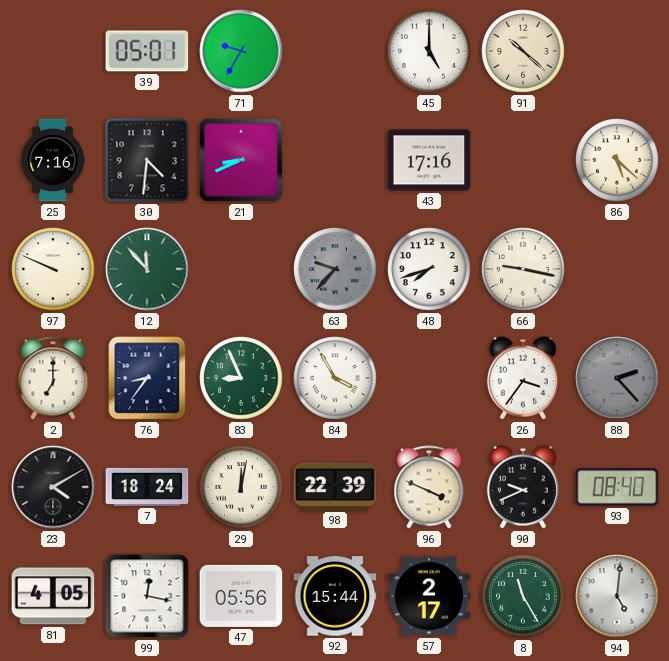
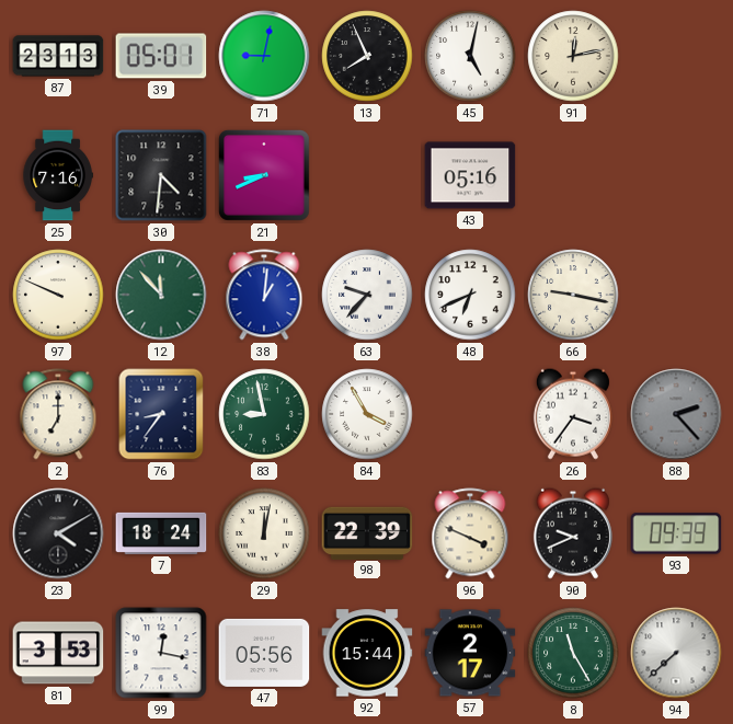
87: none -> 23:13 (58, 56)
71: 9:35 -> 9:02 (264, 56)
13: none -> 7:56 (367, 56)
45: 5:00 -> 5:02 (470, 56)
91: 10:22 -> 12:13 (573, 56)
43: 17:16 -> 05:16 (470, 175)
86: 5:22 -> none (617, 160)
38: none -> 1:01 (264, 295)
63 dial: grey -> white (367, 295)
48: 7:42 -> 6:41 (470, 295)
83: 8:56 -> 8:58 (264, 414)
93: 08:40 -> 09:39 (676, 533)
81: 4:05 -> 3:53 (58, 653)
94: 5:01 -> 7:38 (676, 653)
